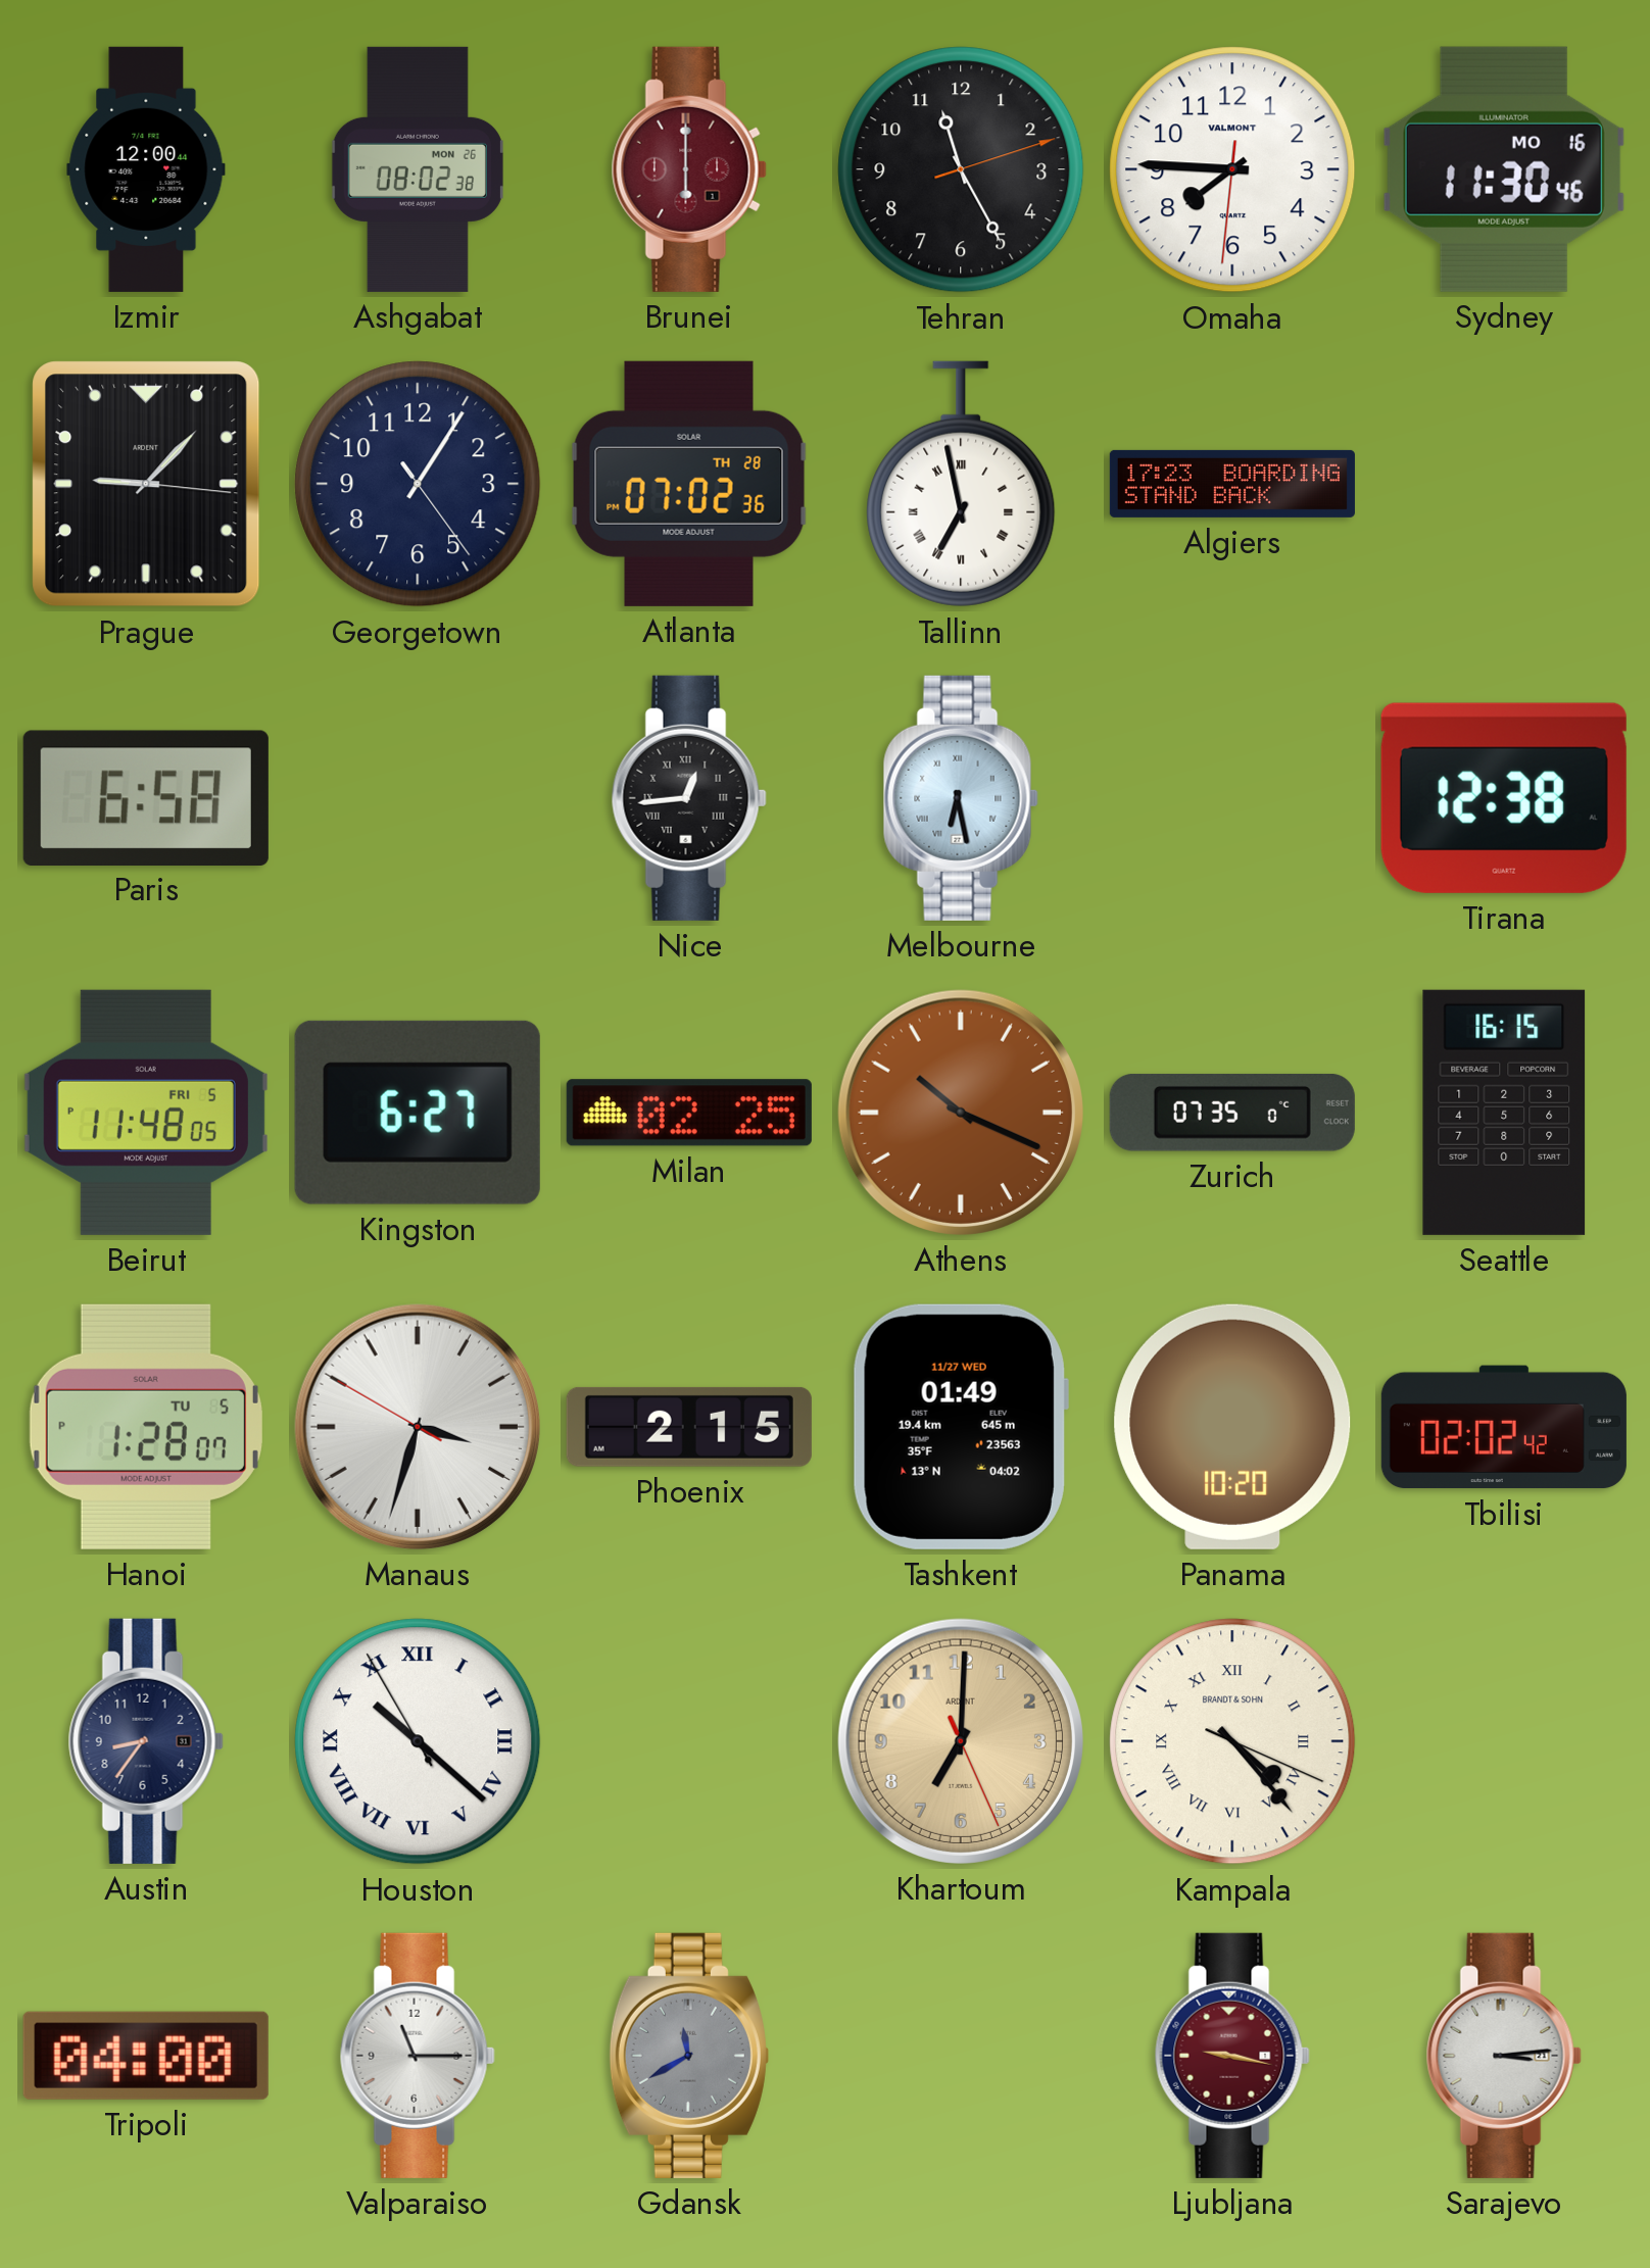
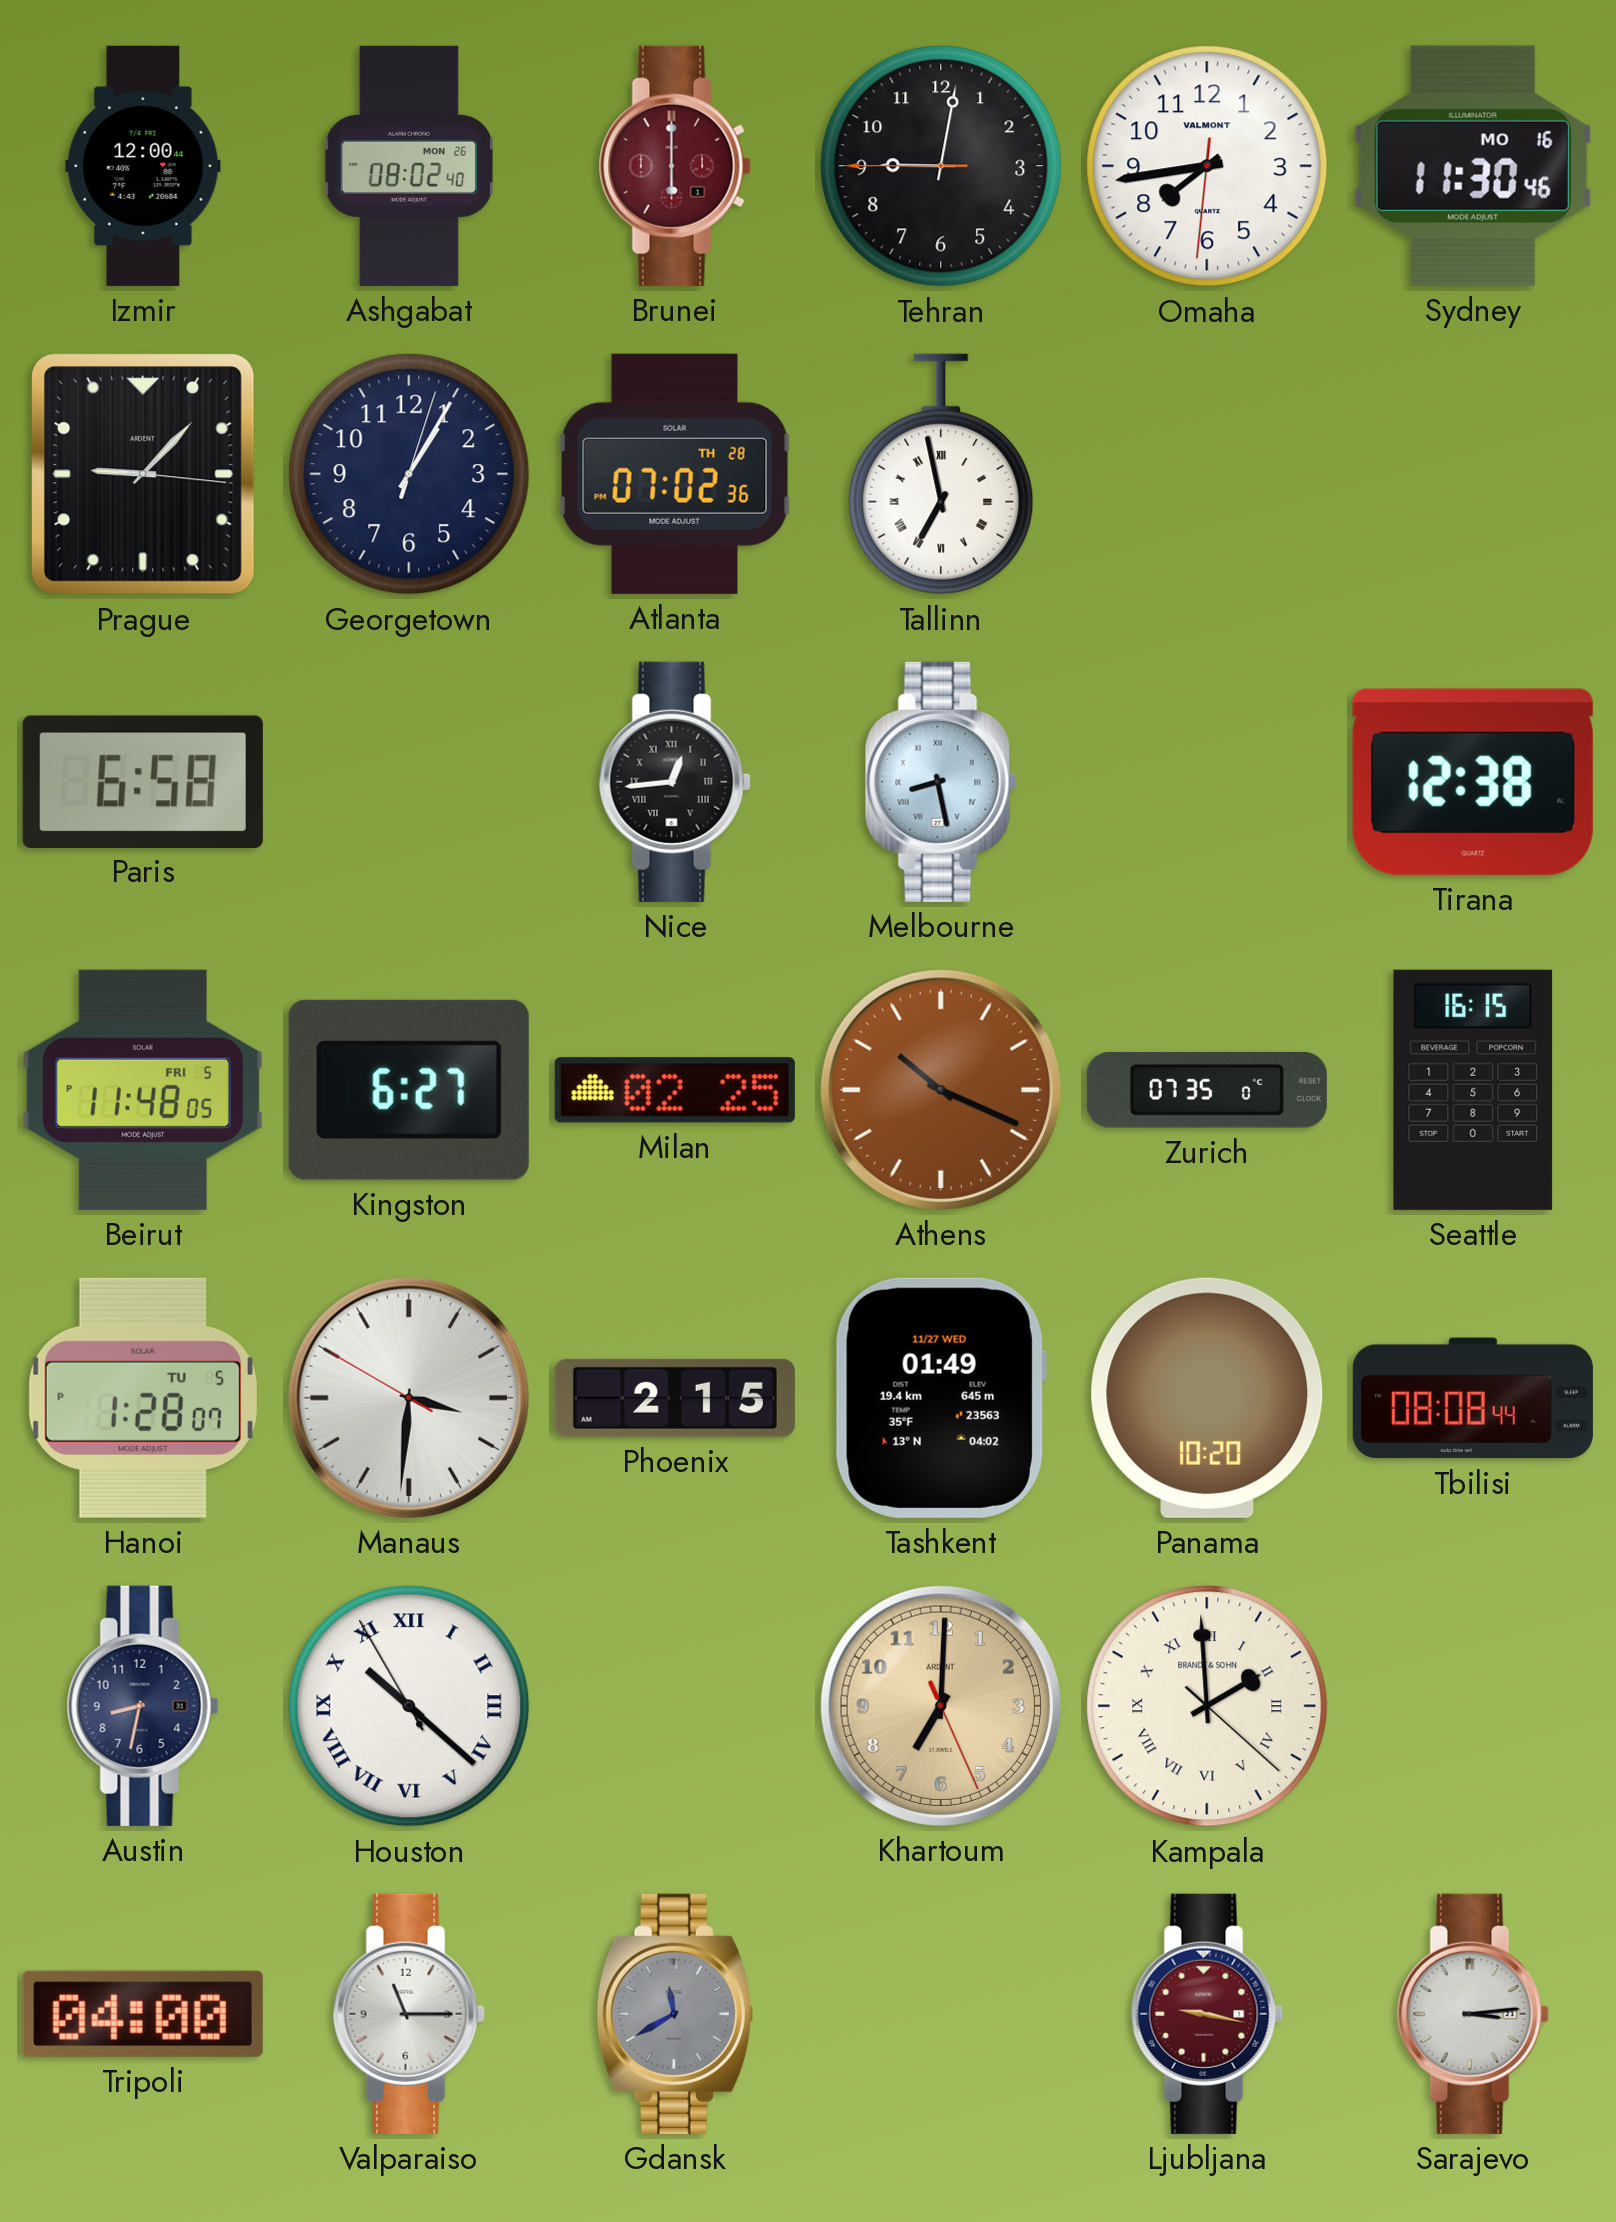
Ashgabat: 08:02:38 -> 08:02:40 (409, 166)
Tehran: 11:25 -> 9:01 (941, 166)
Omaha: 7:45 -> 7:43 (1207, 166)
Georgetown: 1:05:24 -> 1:05:03 (409, 474)
Algiers: 17:23 -> none (1232, 484)
Melbourne: 6:28 -> 8:28 (941, 782)
Manaus: 3:32 -> 3:30 (409, 1398)
Tbilisi: 02:02 -> 08:08 (1473, 1398)
Austin: 8:36 -> 8:32 (143, 1706)
Kampala: 4:23 -> 1:59 (1207, 1706)
